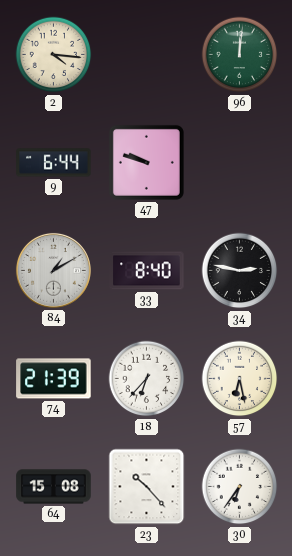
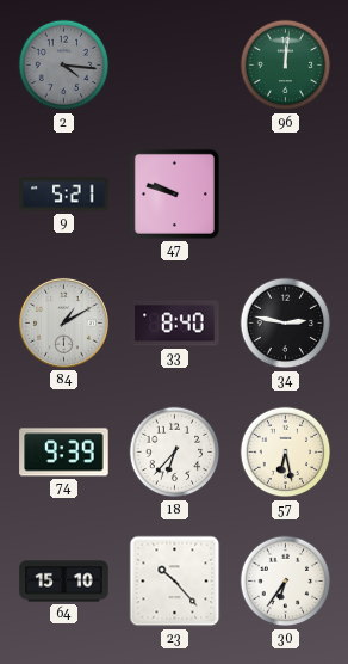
2 dial: cream -> grey (64, 66)
9: 6:44 -> 5:21 (64, 195)
74: 21:39 -> 9:39 (64, 453)
64: 15:08 -> 15:10 (64, 582)
